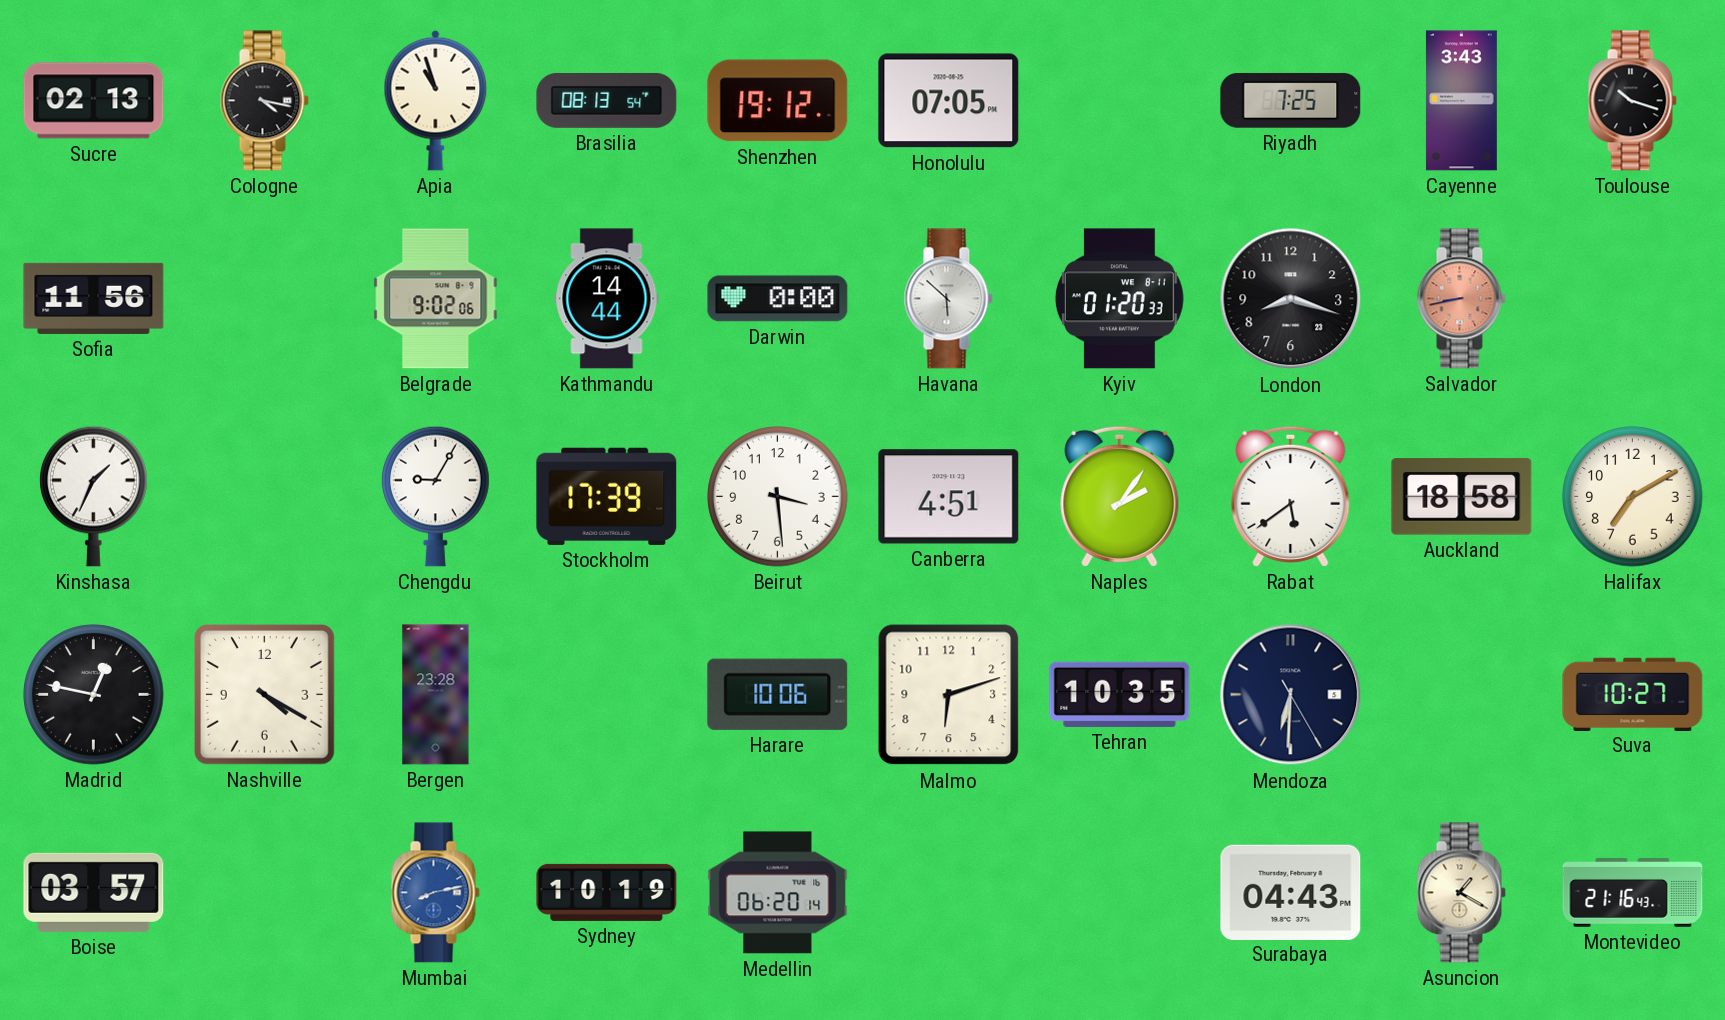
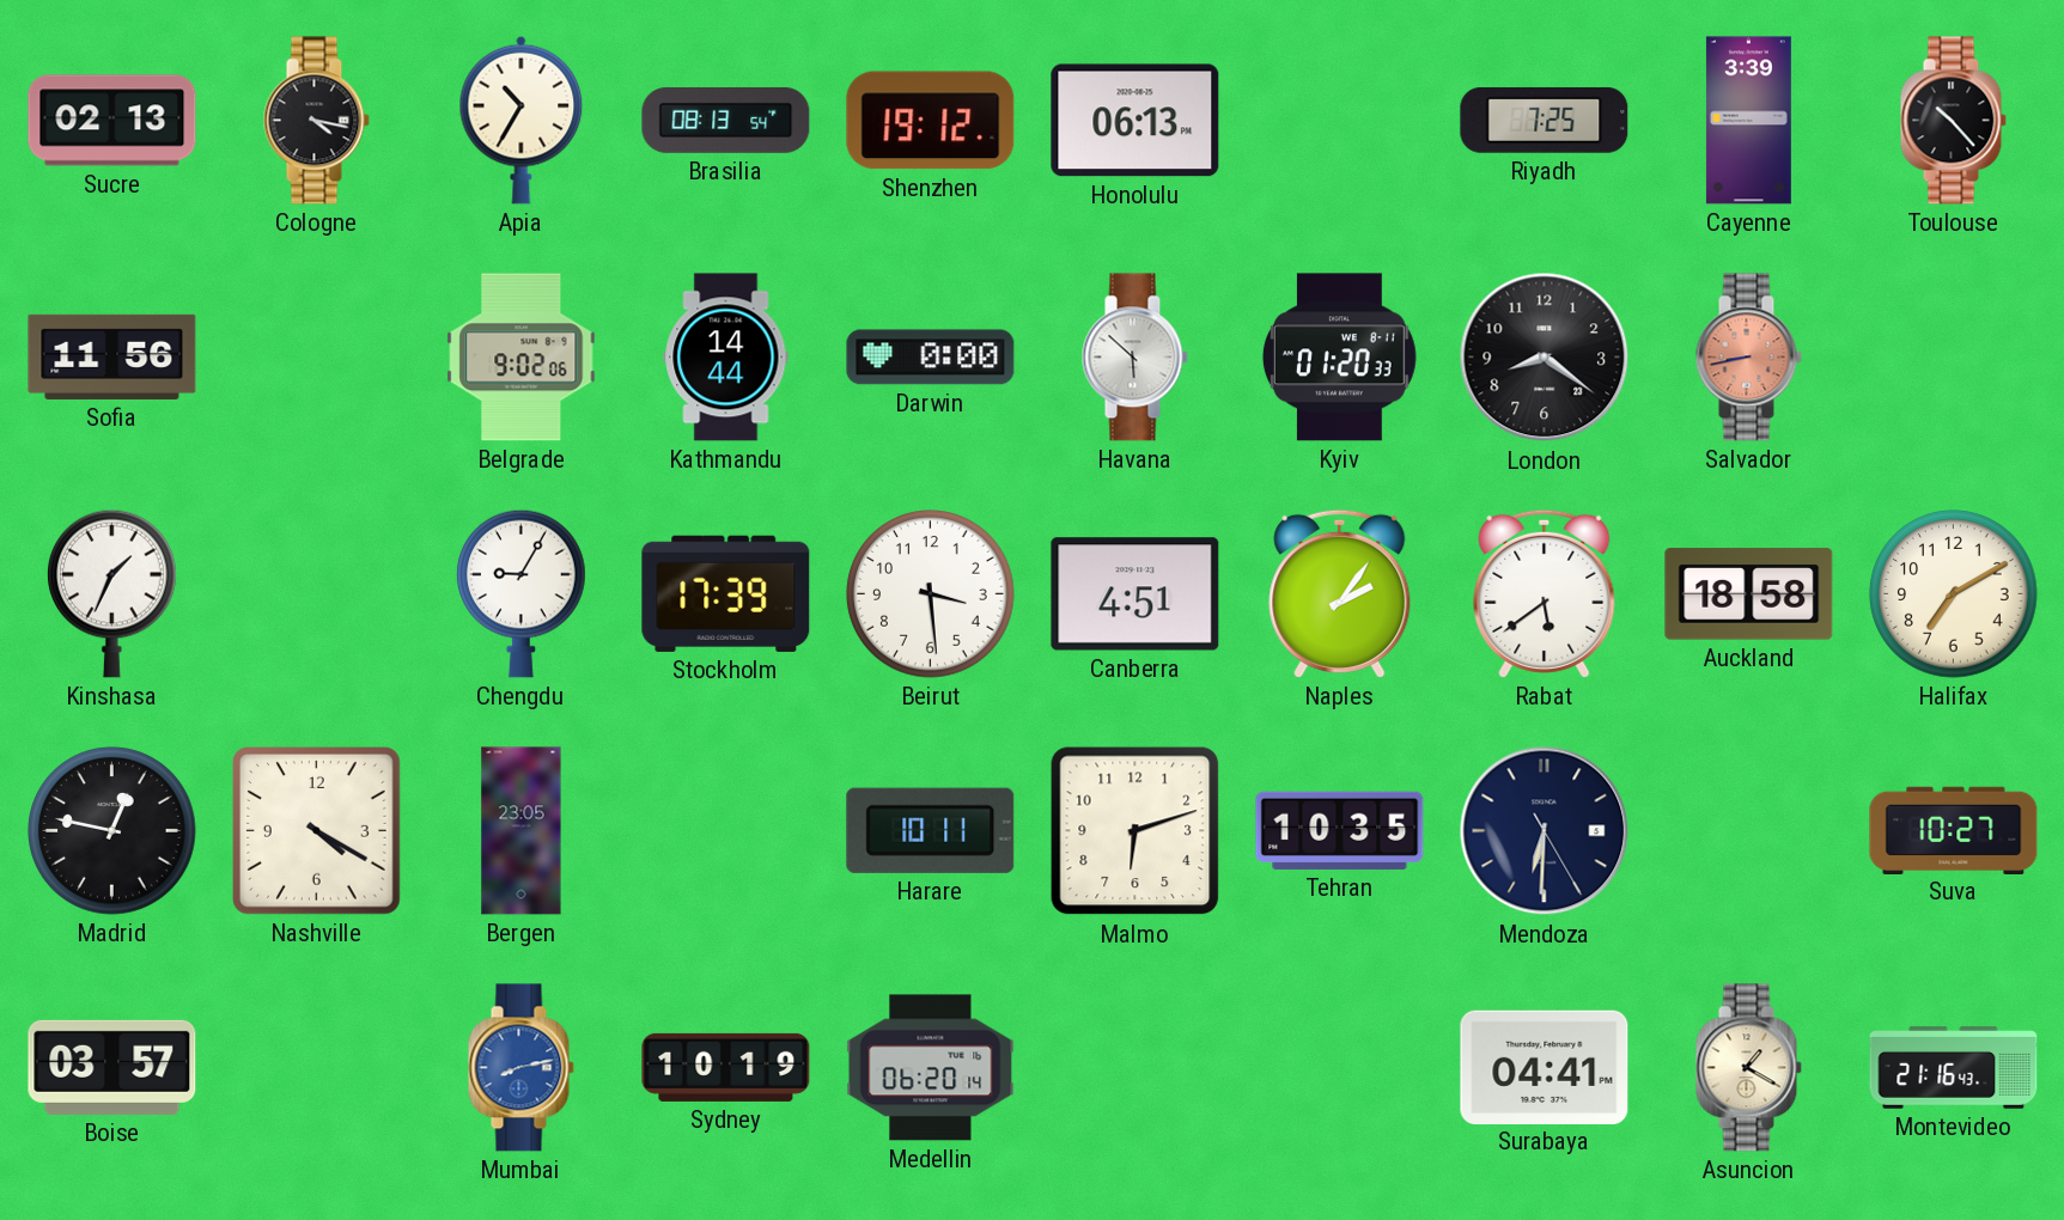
Apia: 10:57 -> 10:35 (522, 120)
Honolulu: 07:05 -> 06:13 (1135, 121)
Cayenne: 3:43 -> 3:39 (1748, 121)
Toulouse: 10:18 -> 10:23 (1953, 121)
London: 8:18 -> 8:21 (1545, 358)
Bergen: 23:28 -> 23:05 (522, 831)
Harare: 10:06 -> 10:11 (931, 830)
Surabaya: 04:43 -> 04:41 (1545, 1067)
